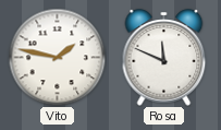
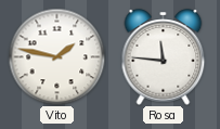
Rosa: 11:49 -> 11:46 (164, 57)
